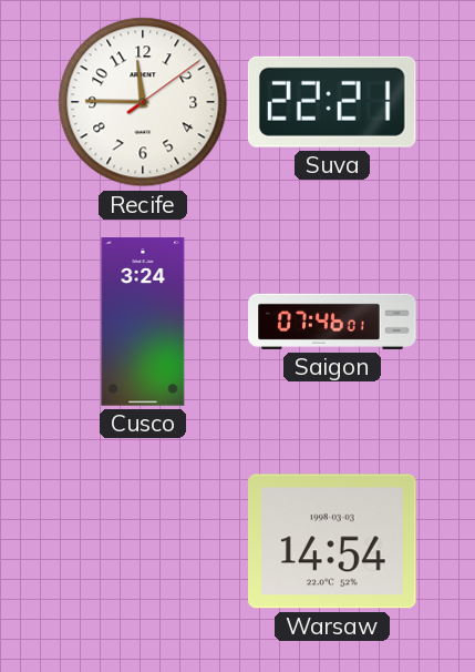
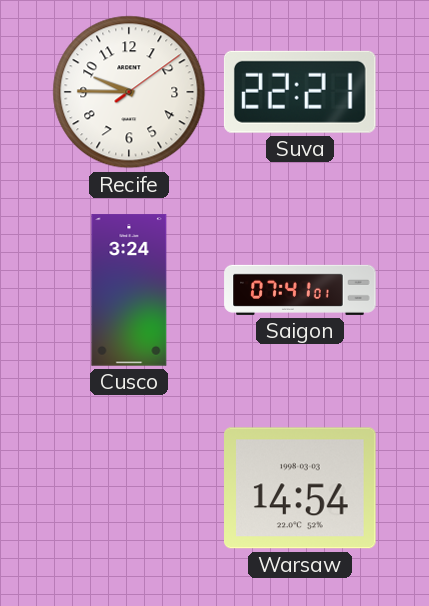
Recife: 11:45 -> 9:45 (129, 92)
Saigon: 07:46 -> 07:41 (300, 290)
